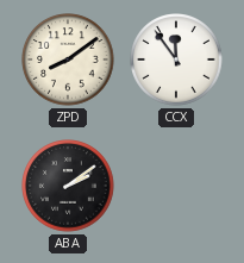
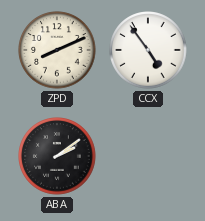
ZPD: 8:09 -> 8:11 (57, 50)
CCX: 11:54 -> 4:54 (148, 50)
